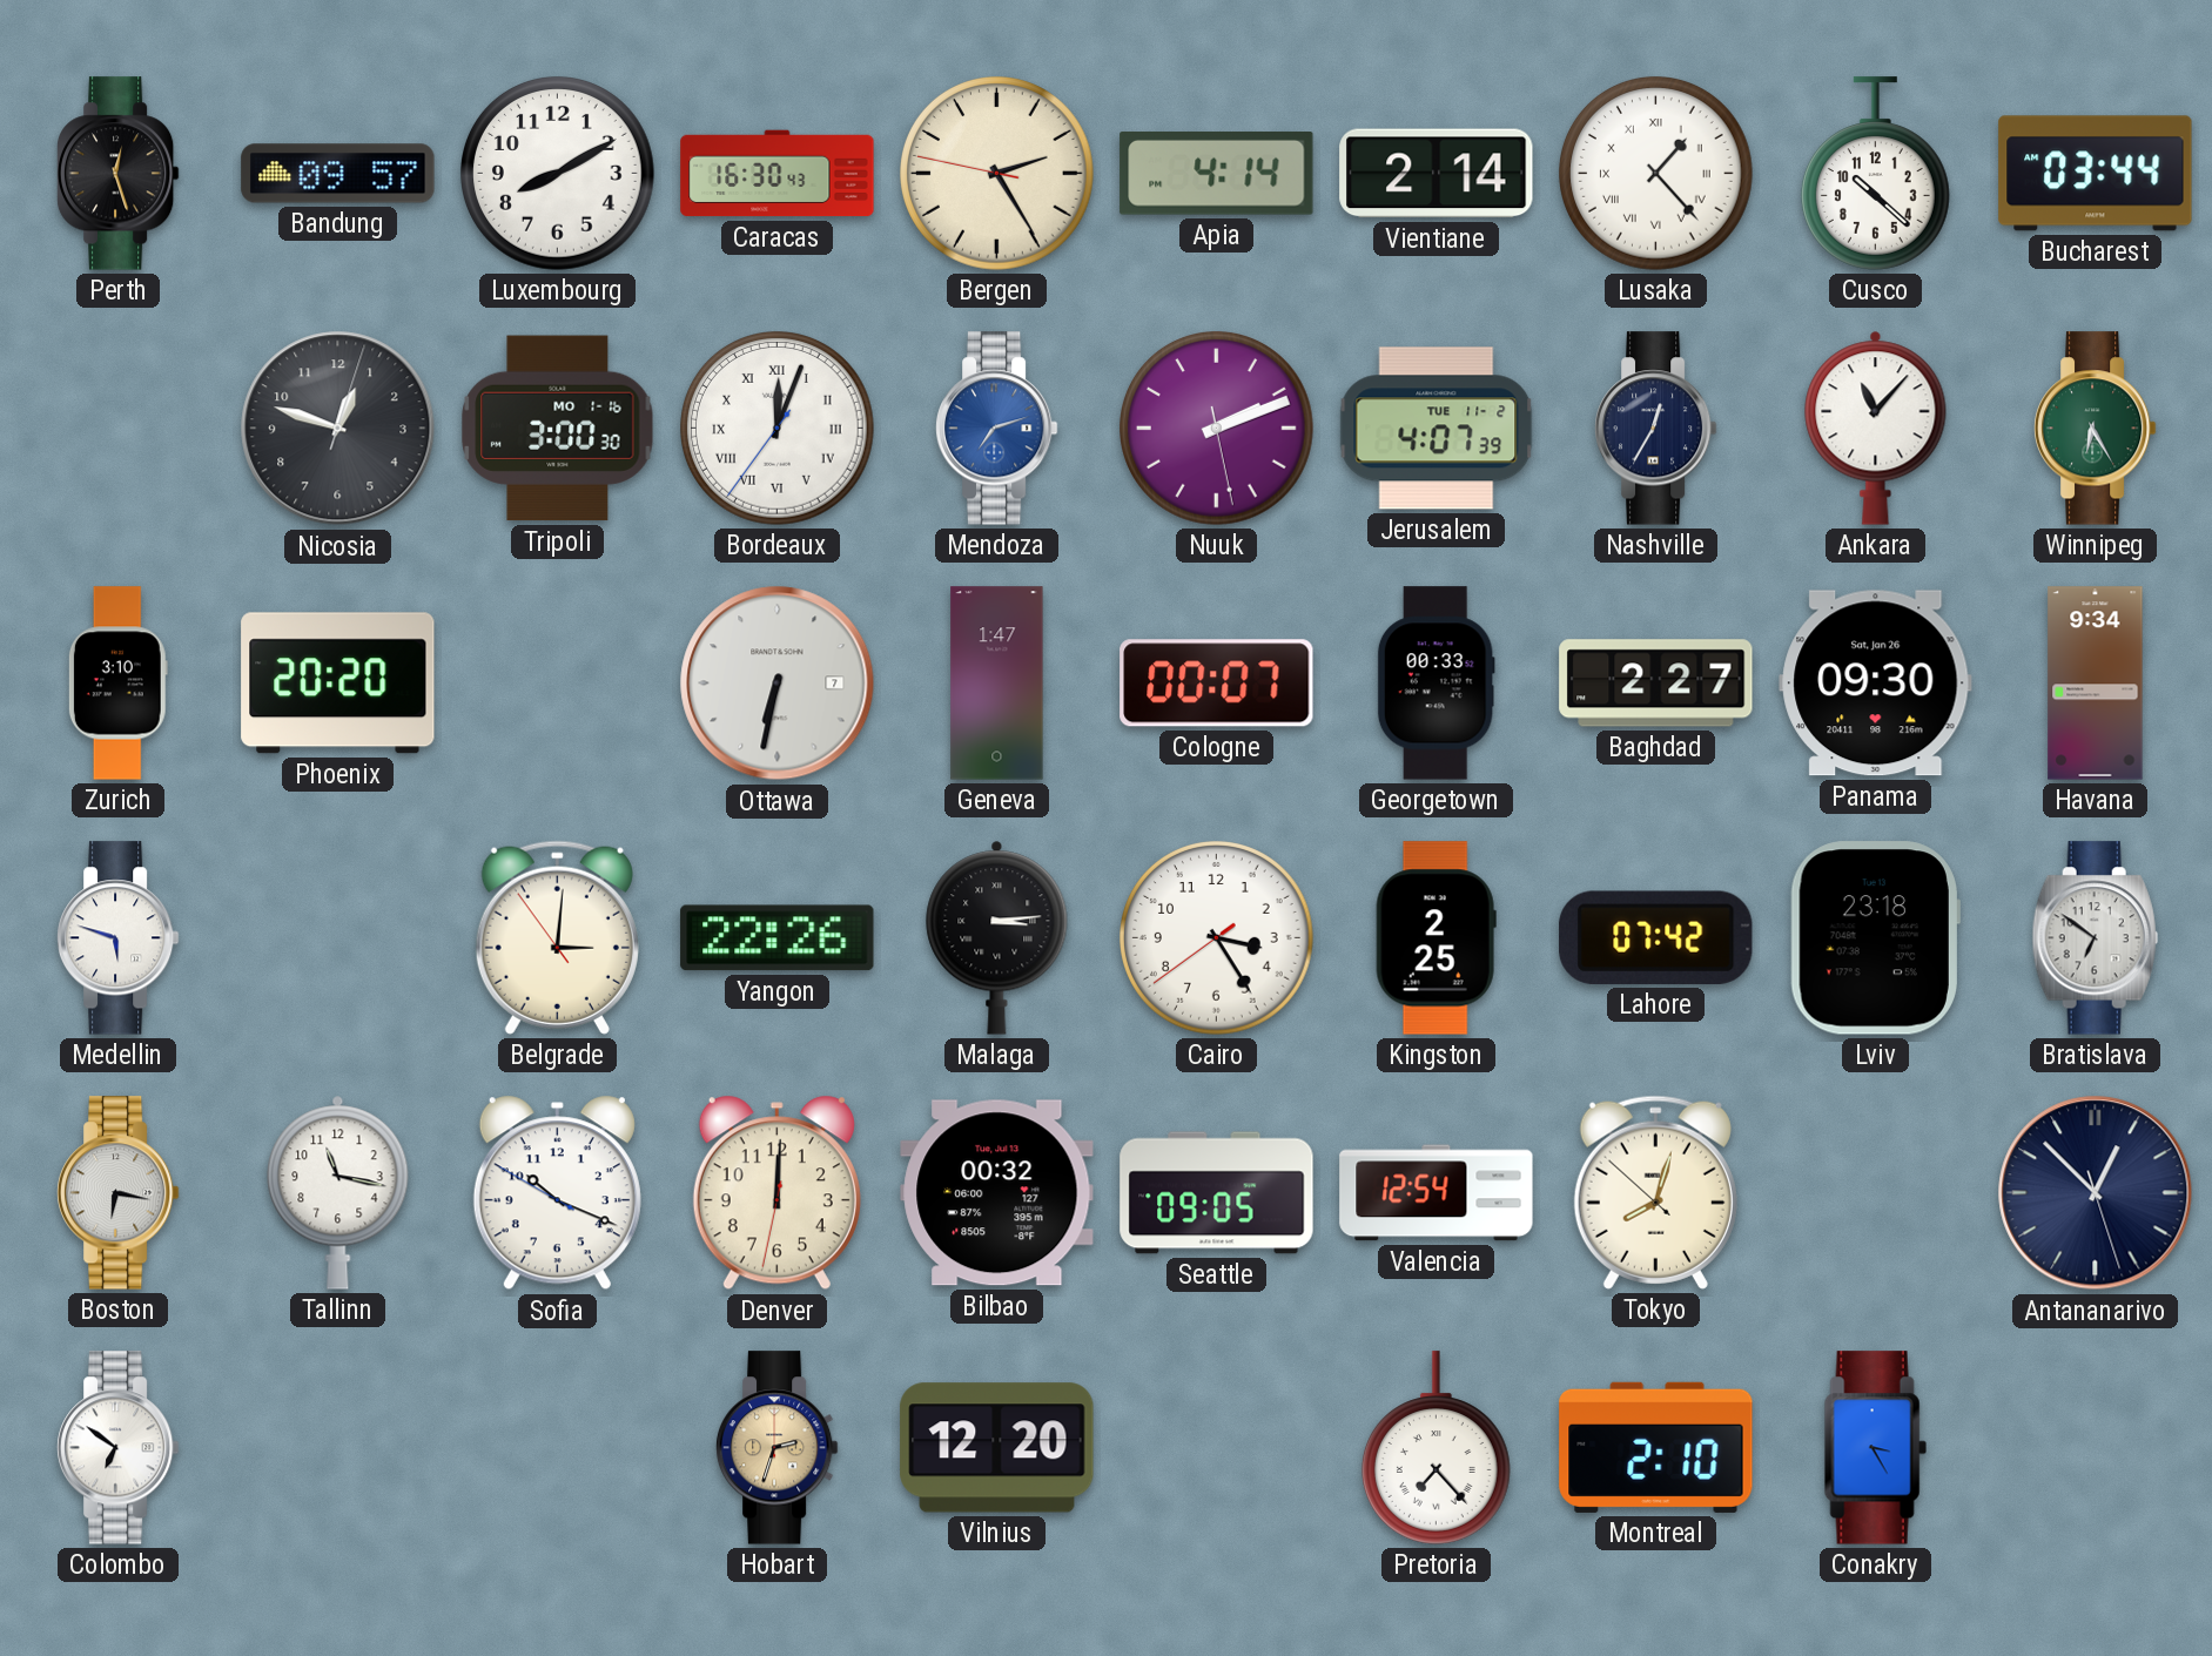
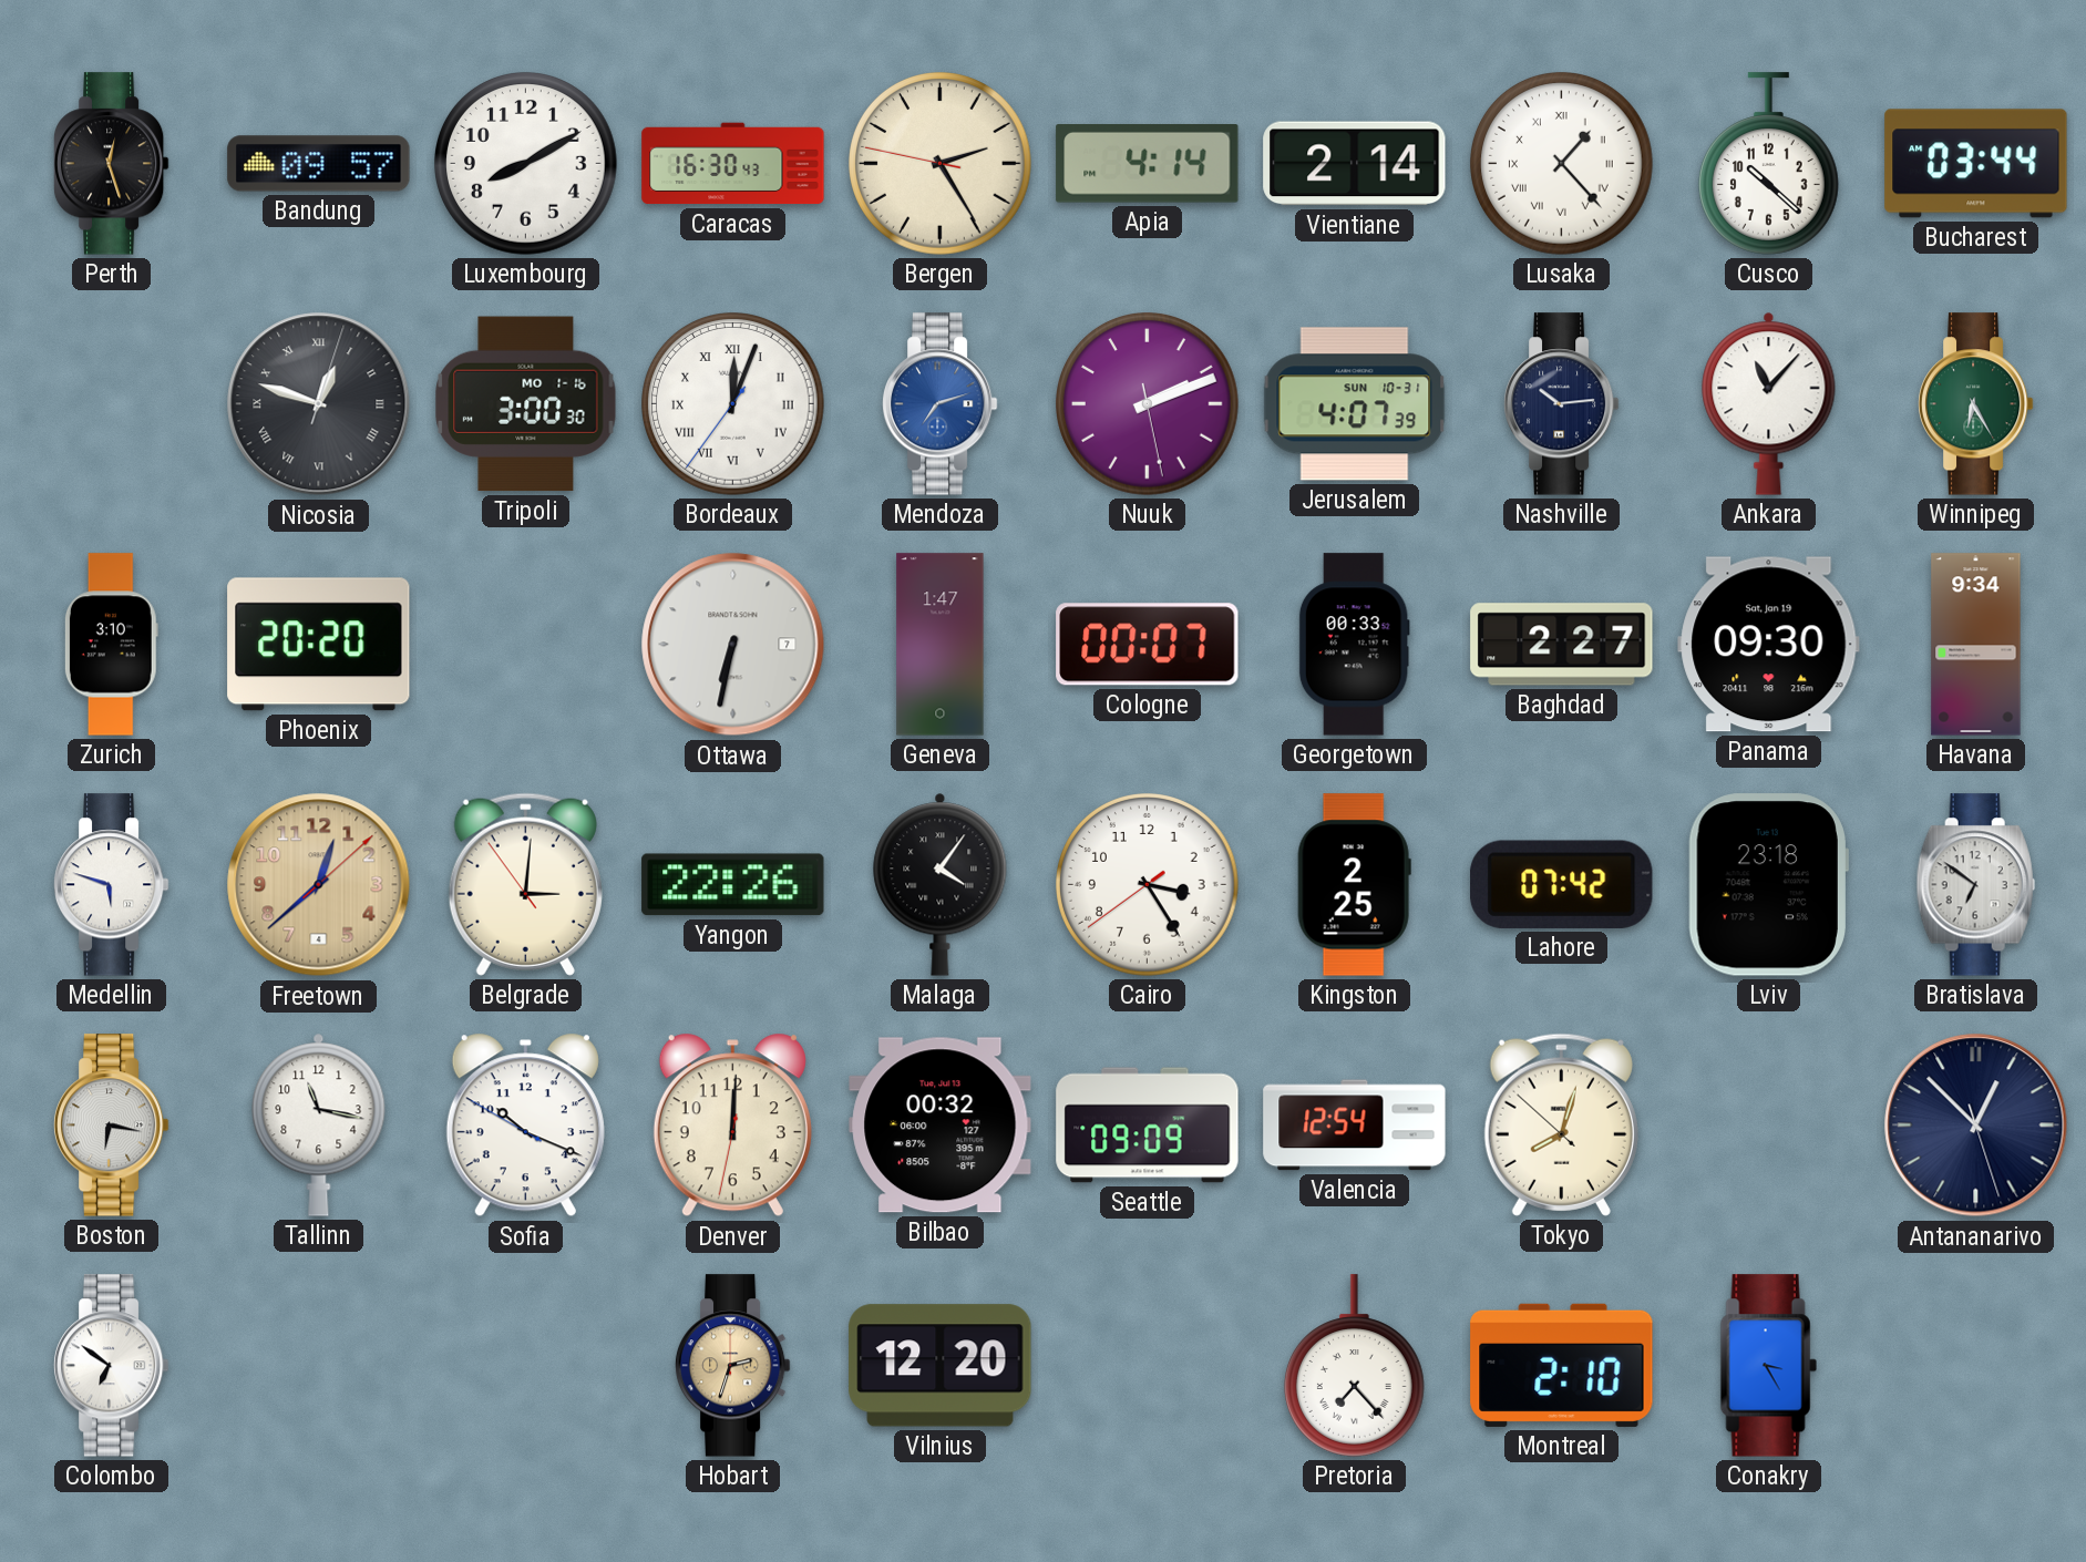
Nicosia numerals: Arabic -> Roman (319, 404)
Jerusalem date: TUE 11-2 -> SUN 10-31 (1355, 404)
Nashville: 12:35 -> 10:14 (1561, 404)
Panama date: Sat, Jan 26 -> Sat, Jan 19 (1769, 645)
Freetown: none -> 12:38 (319, 885)
Malaga: 3:14 -> 4:06 (941, 884)
Seattle: 09:05 -> 09:09 (1148, 1126)
